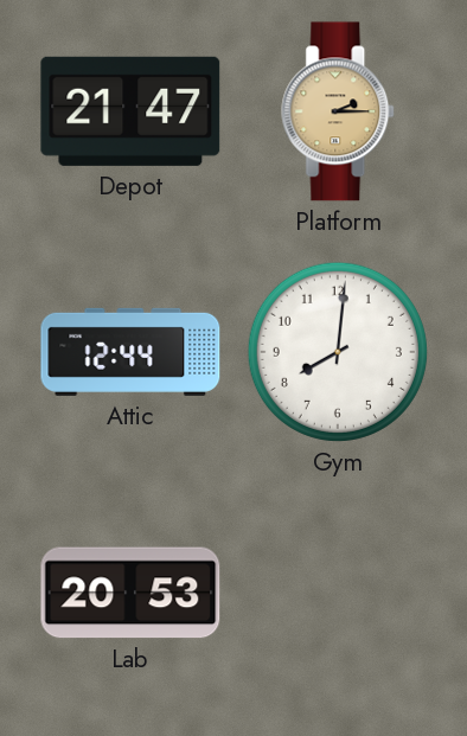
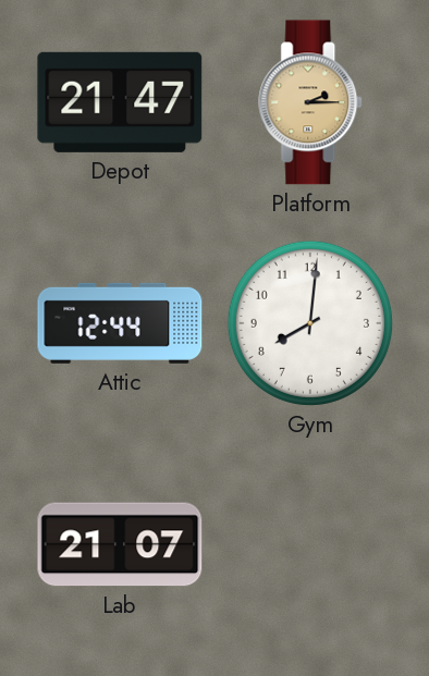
Lab: 20:53 -> 21:07 (120, 544)
